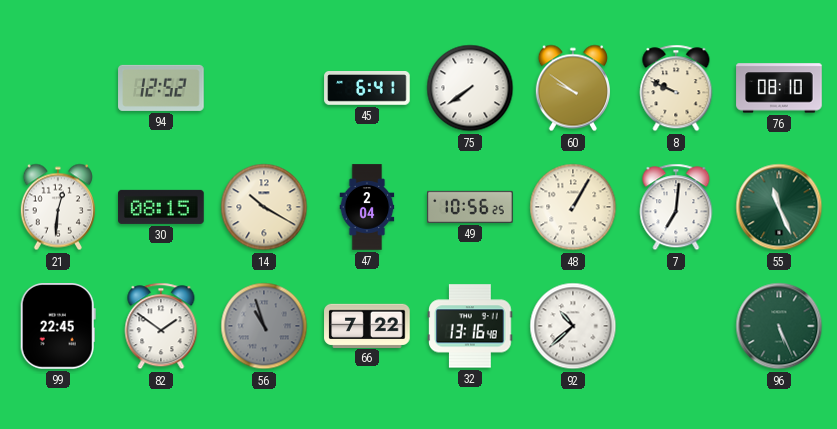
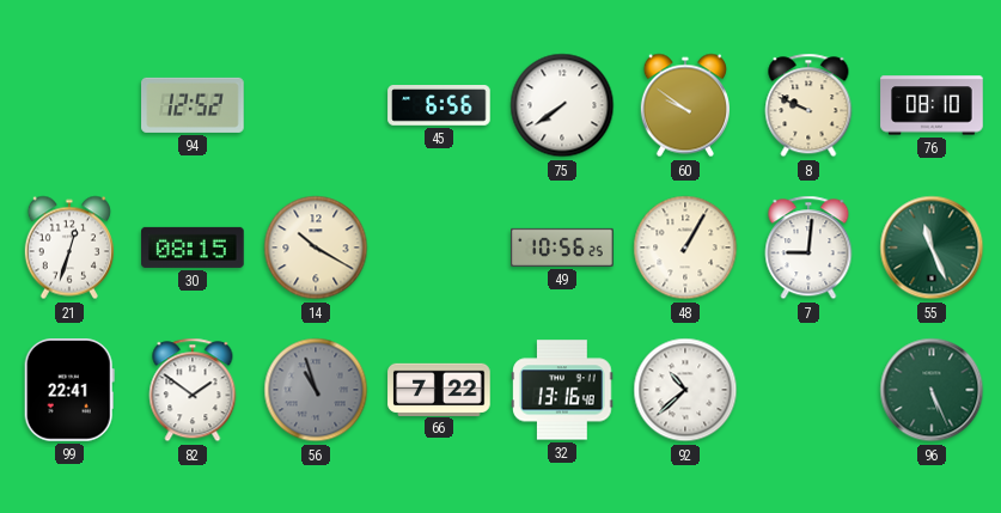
45: 6:41 -> 6:56 (439, 106)
21: 12:31 -> 12:33 (69, 248)
47: 2:04 -> none (367, 207)
7: 7:01 -> 9:01 (808, 248)
99: 22:45 -> 22:41 (69, 391)
